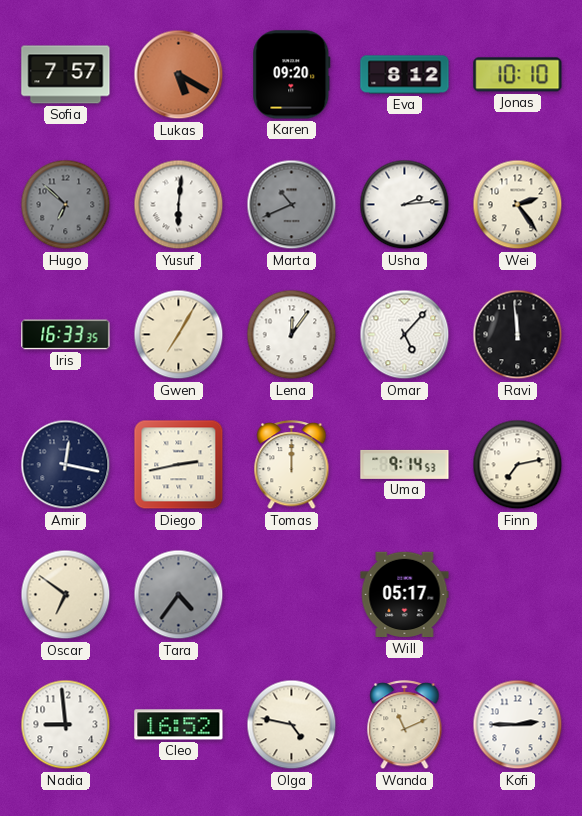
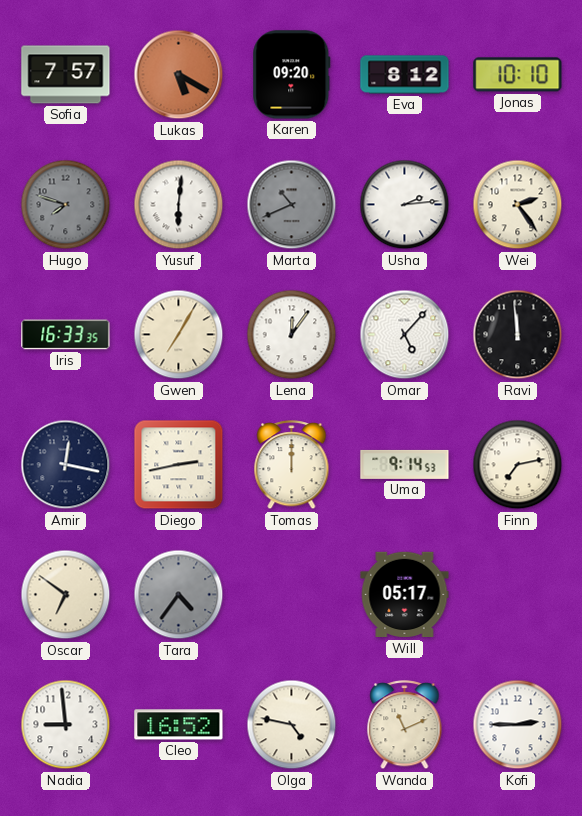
Hugo: 6:52 -> 7:48 (66, 205)
